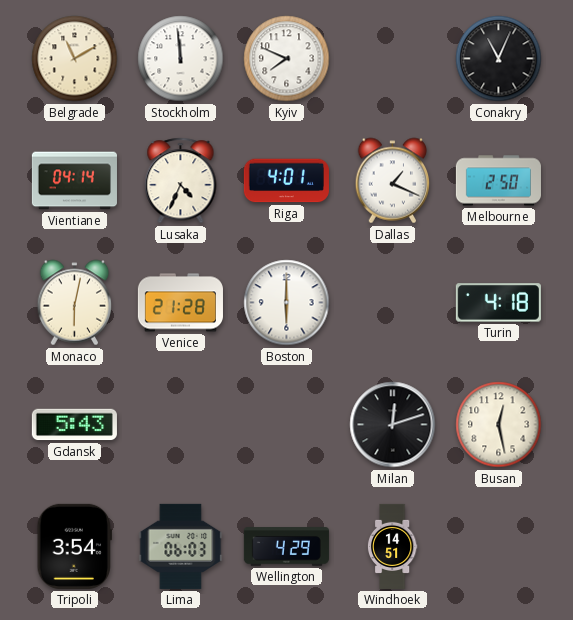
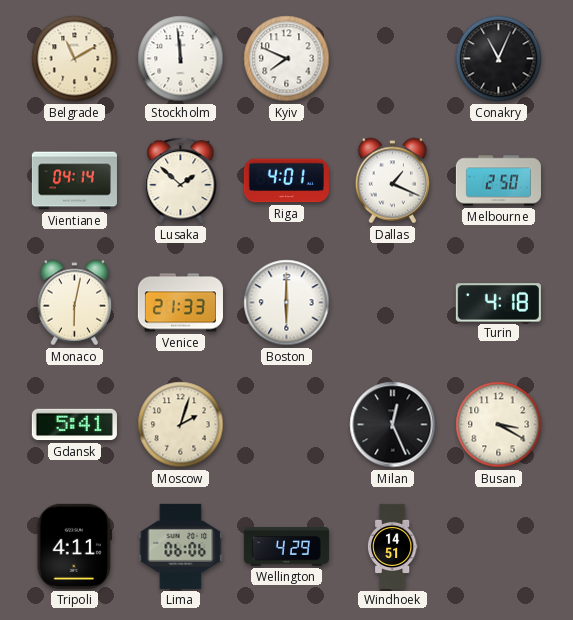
Lusaka: 4:34 -> 1:52 (181, 181)
Venice: 21:28 -> 21:33 (180, 303)
Gdansk: 5:43 -> 5:41 (74, 425)
Moscow: none -> 2:03 (181, 425)
Milan: 12:12 -> 12:26 (393, 425)
Busan: 12:28 -> 3:20 (499, 425)
Tripoli: 3:54 -> 4:11 (74, 546)
Lima: 06:03 -> 06:06 (181, 546)
